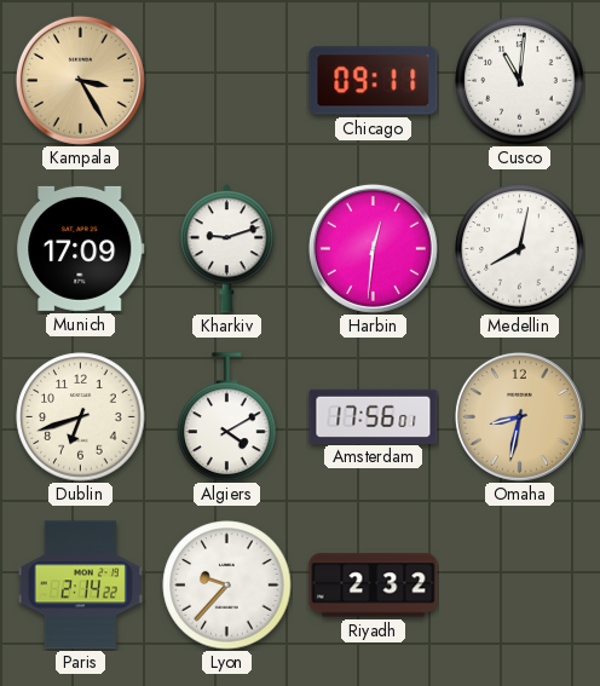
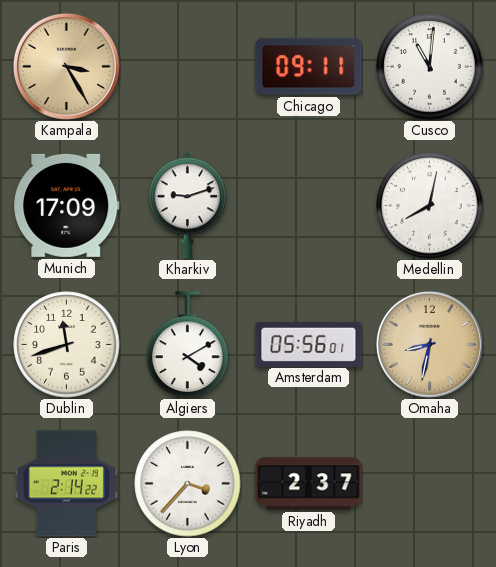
Harbin: 12:31 -> none (373, 248)
Dublin: 6:42 -> 11:42 (67, 345)
Amsterdam: 17:56 -> 05:56 (309, 344)
Lyon: 9:37 -> 3:37 (188, 484)
Riyadh: 2:32 -> 2:37 (309, 484)
